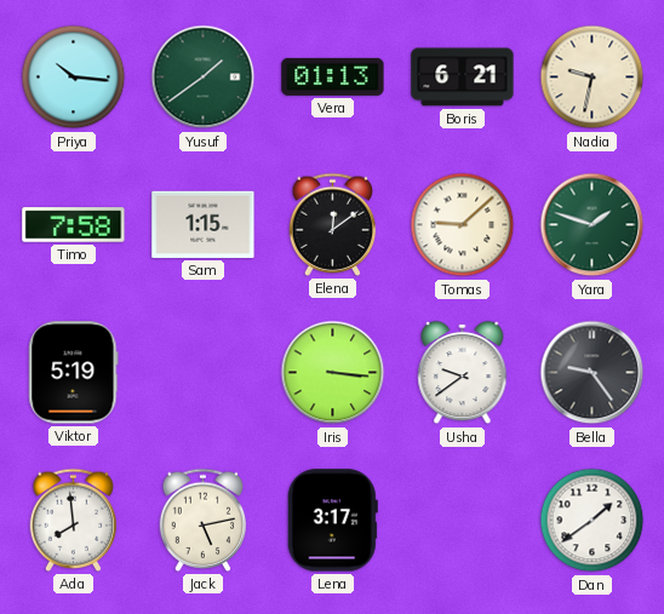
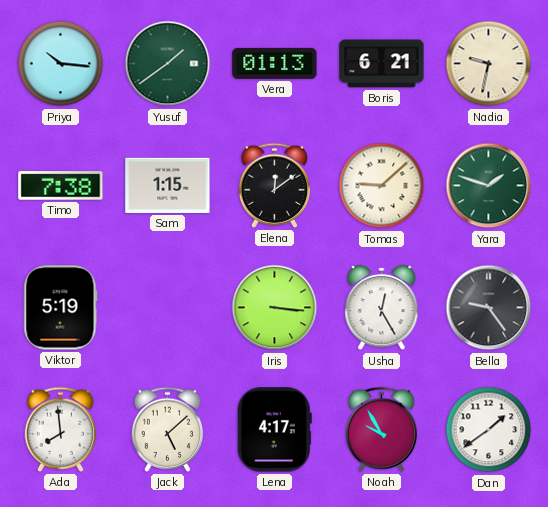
Timo: 7:58 -> 7:38 (61, 186)
Usha: 9:39 -> 12:25 (382, 308)
Jack: 5:13 -> 5:08 (168, 429)
Lena: 3:17 -> 4:17 (274, 430)
Noah: none -> 9:55 (382, 429)
